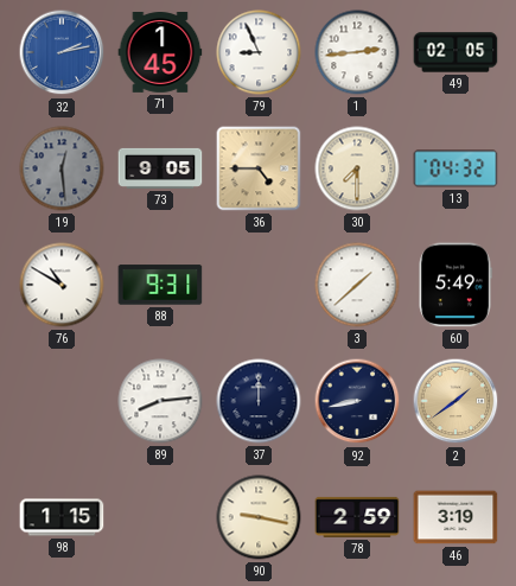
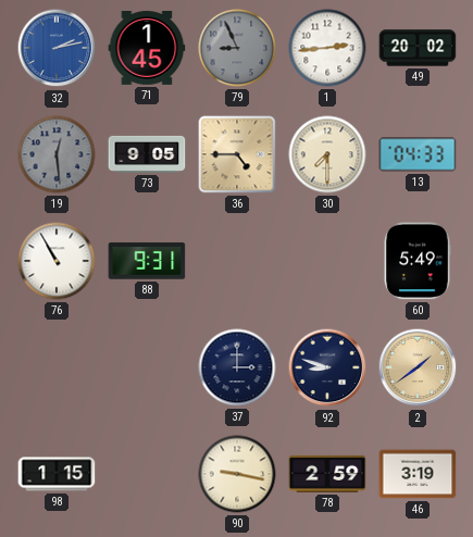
79 dial: white -> grey (237, 48)
49: 02:05 -> 20:02 (418, 48)
13: 04:32 -> 04:33 (418, 154)
76: 10:50 -> 10:55 (57, 261)
3: 1:38 -> none (357, 285)
89: 8:14 -> none (160, 401)
37: 12:00 -> 3:00 (237, 367)
92: 8:43 -> 8:48 (327, 367)
